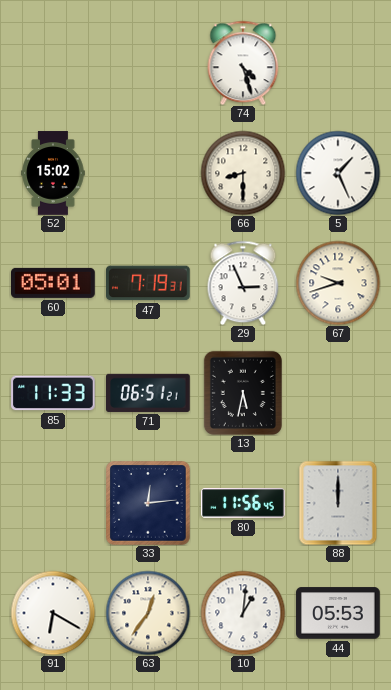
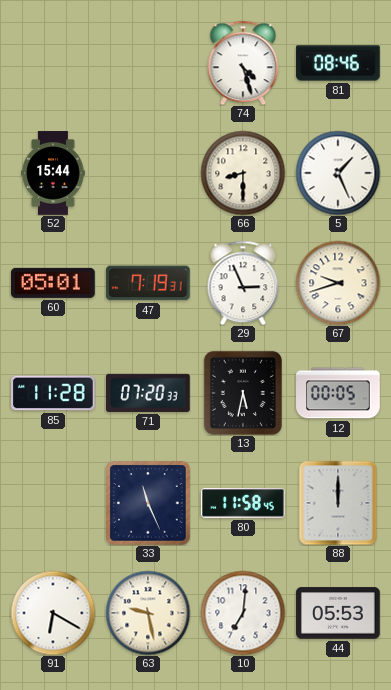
81: none -> 08:46 (338, 63)
52: 15:02 -> 15:44 (53, 173)
85: 11:33 -> 11:28 (53, 393)
71: 06:51 -> 07:20 (149, 393)
12: none -> 00:05 (338, 393)
33: 12:14 -> 11:26 (149, 504)
80: 11:56 -> 11:58 (244, 503)
63: 12:36 -> 9:28 (148, 613)
10: 1:01 -> 7:01 (243, 613)
